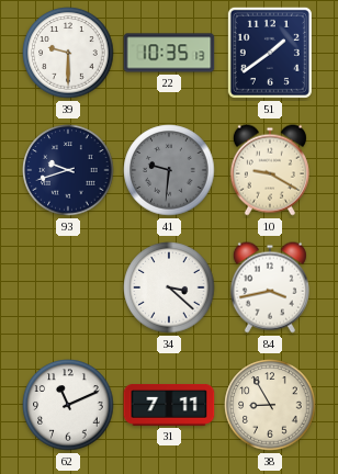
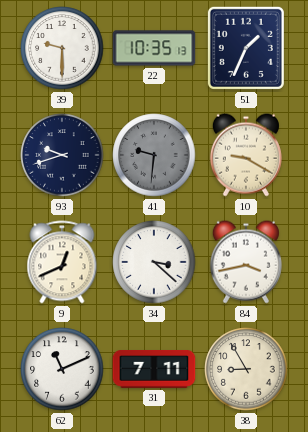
51: 1:39 -> 1:34 (246, 48)
9: none -> 12:41 (62, 262)
